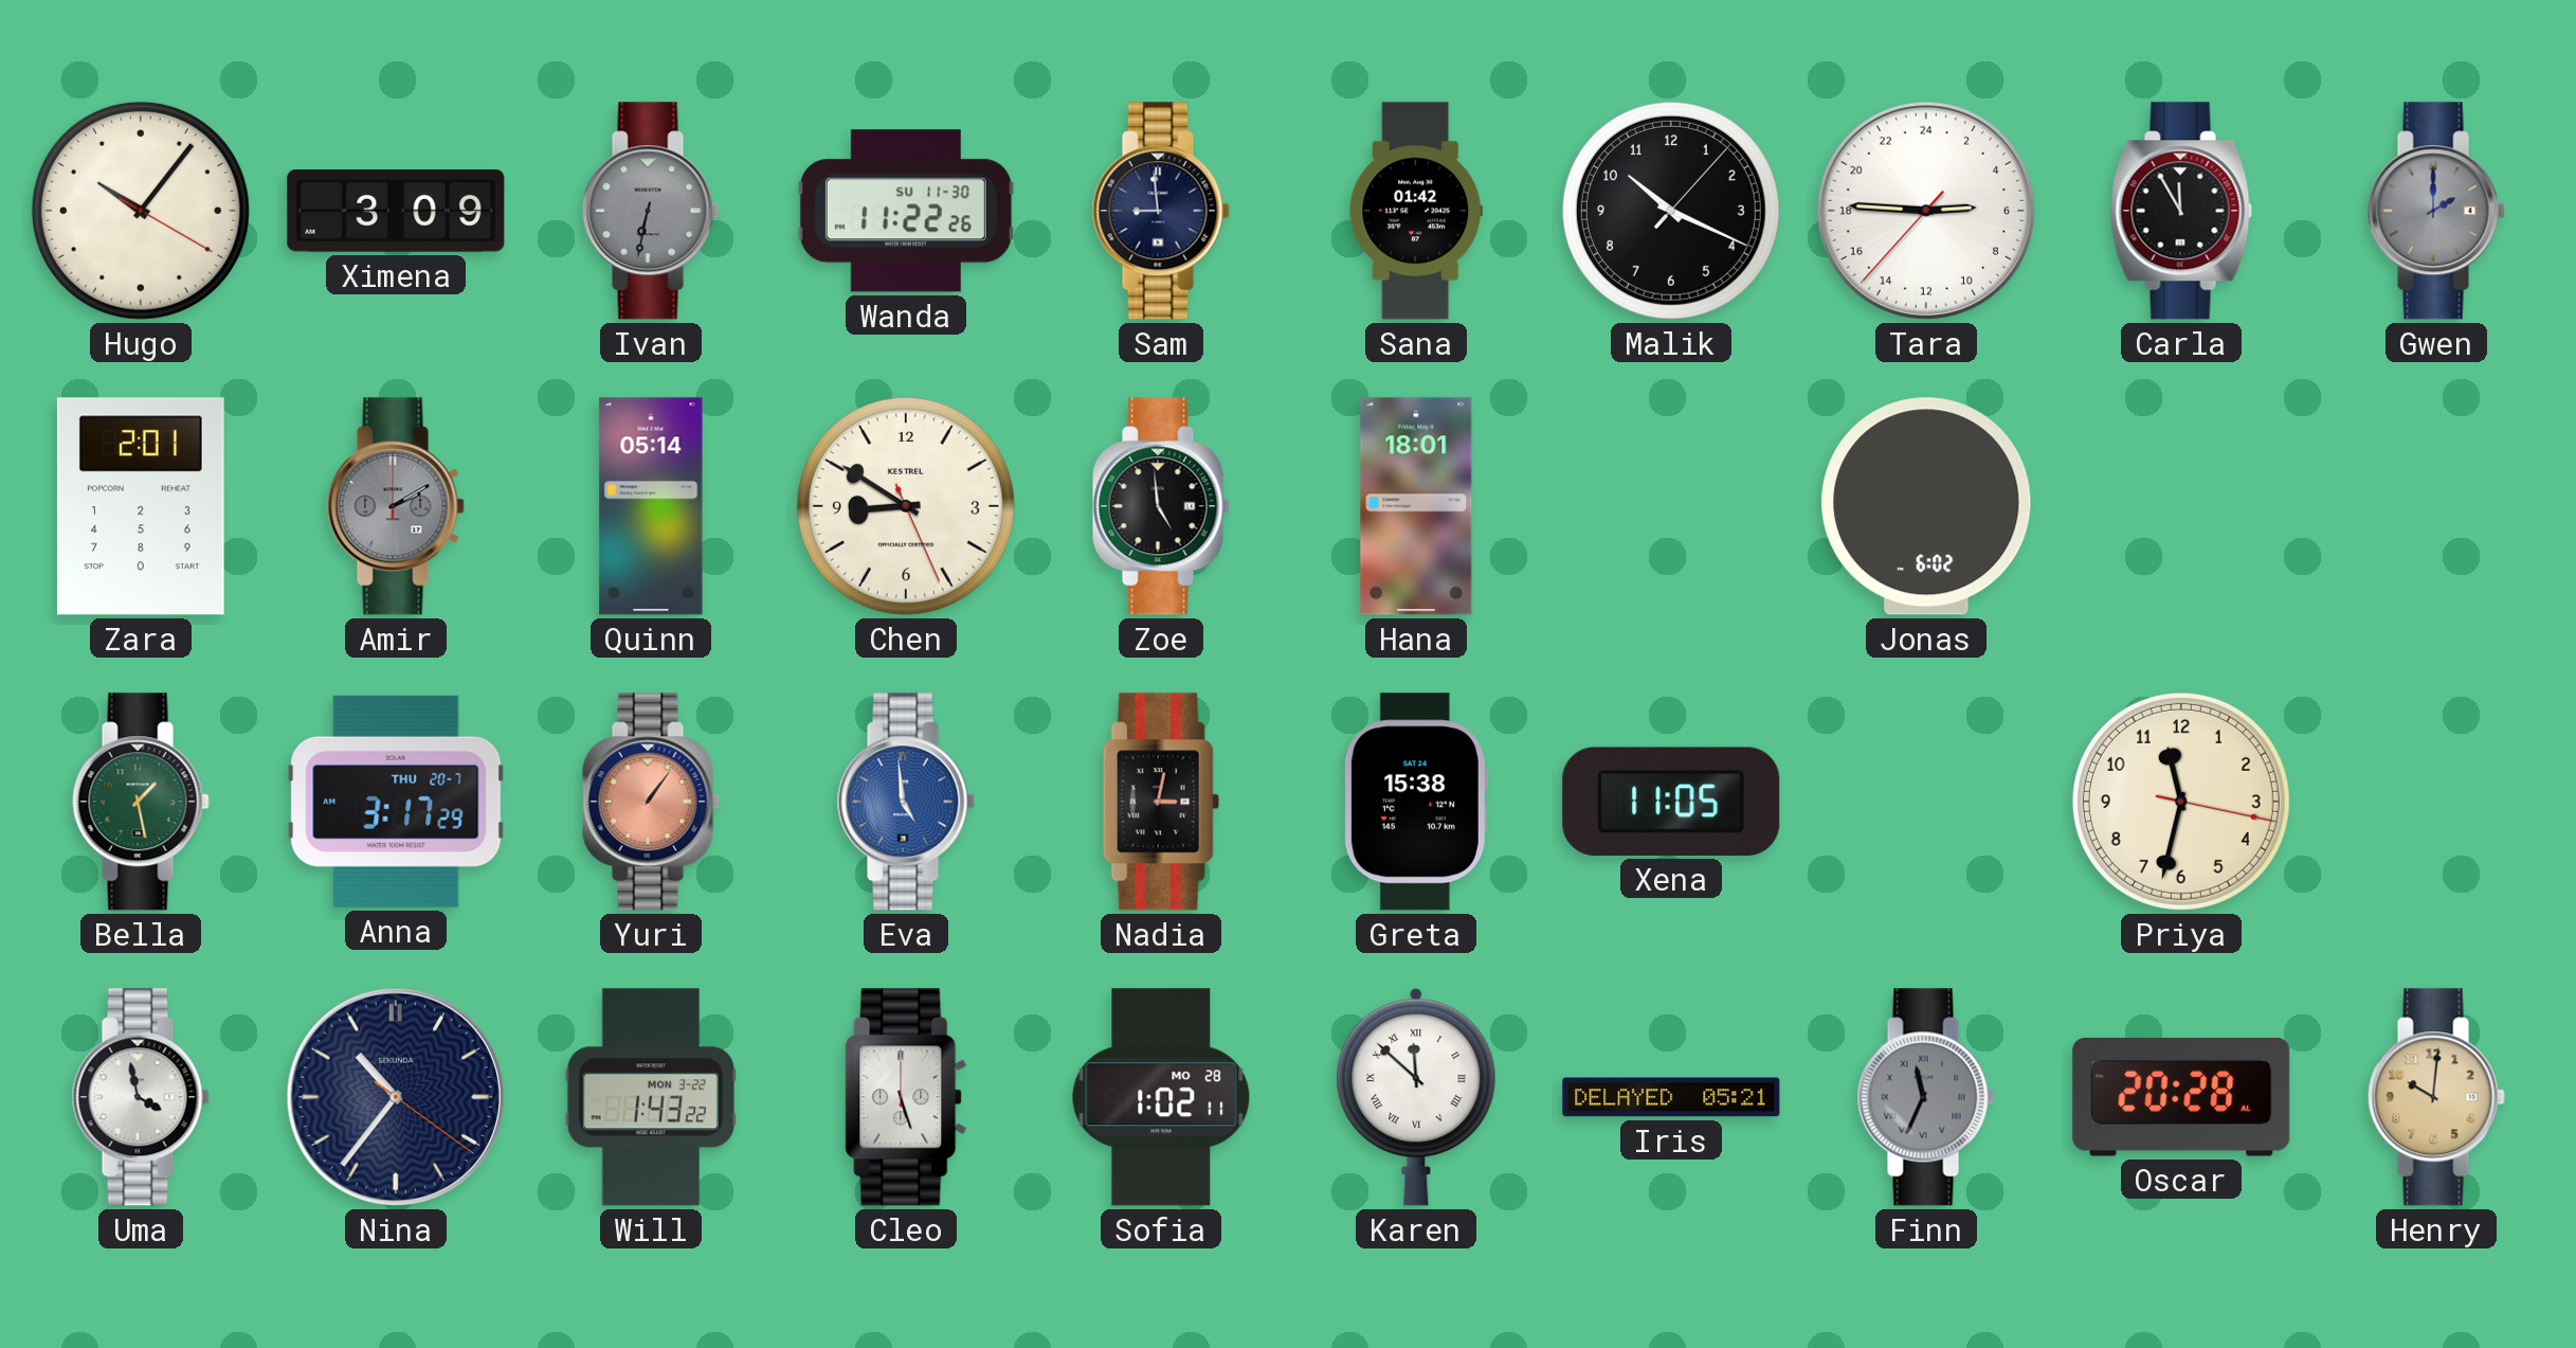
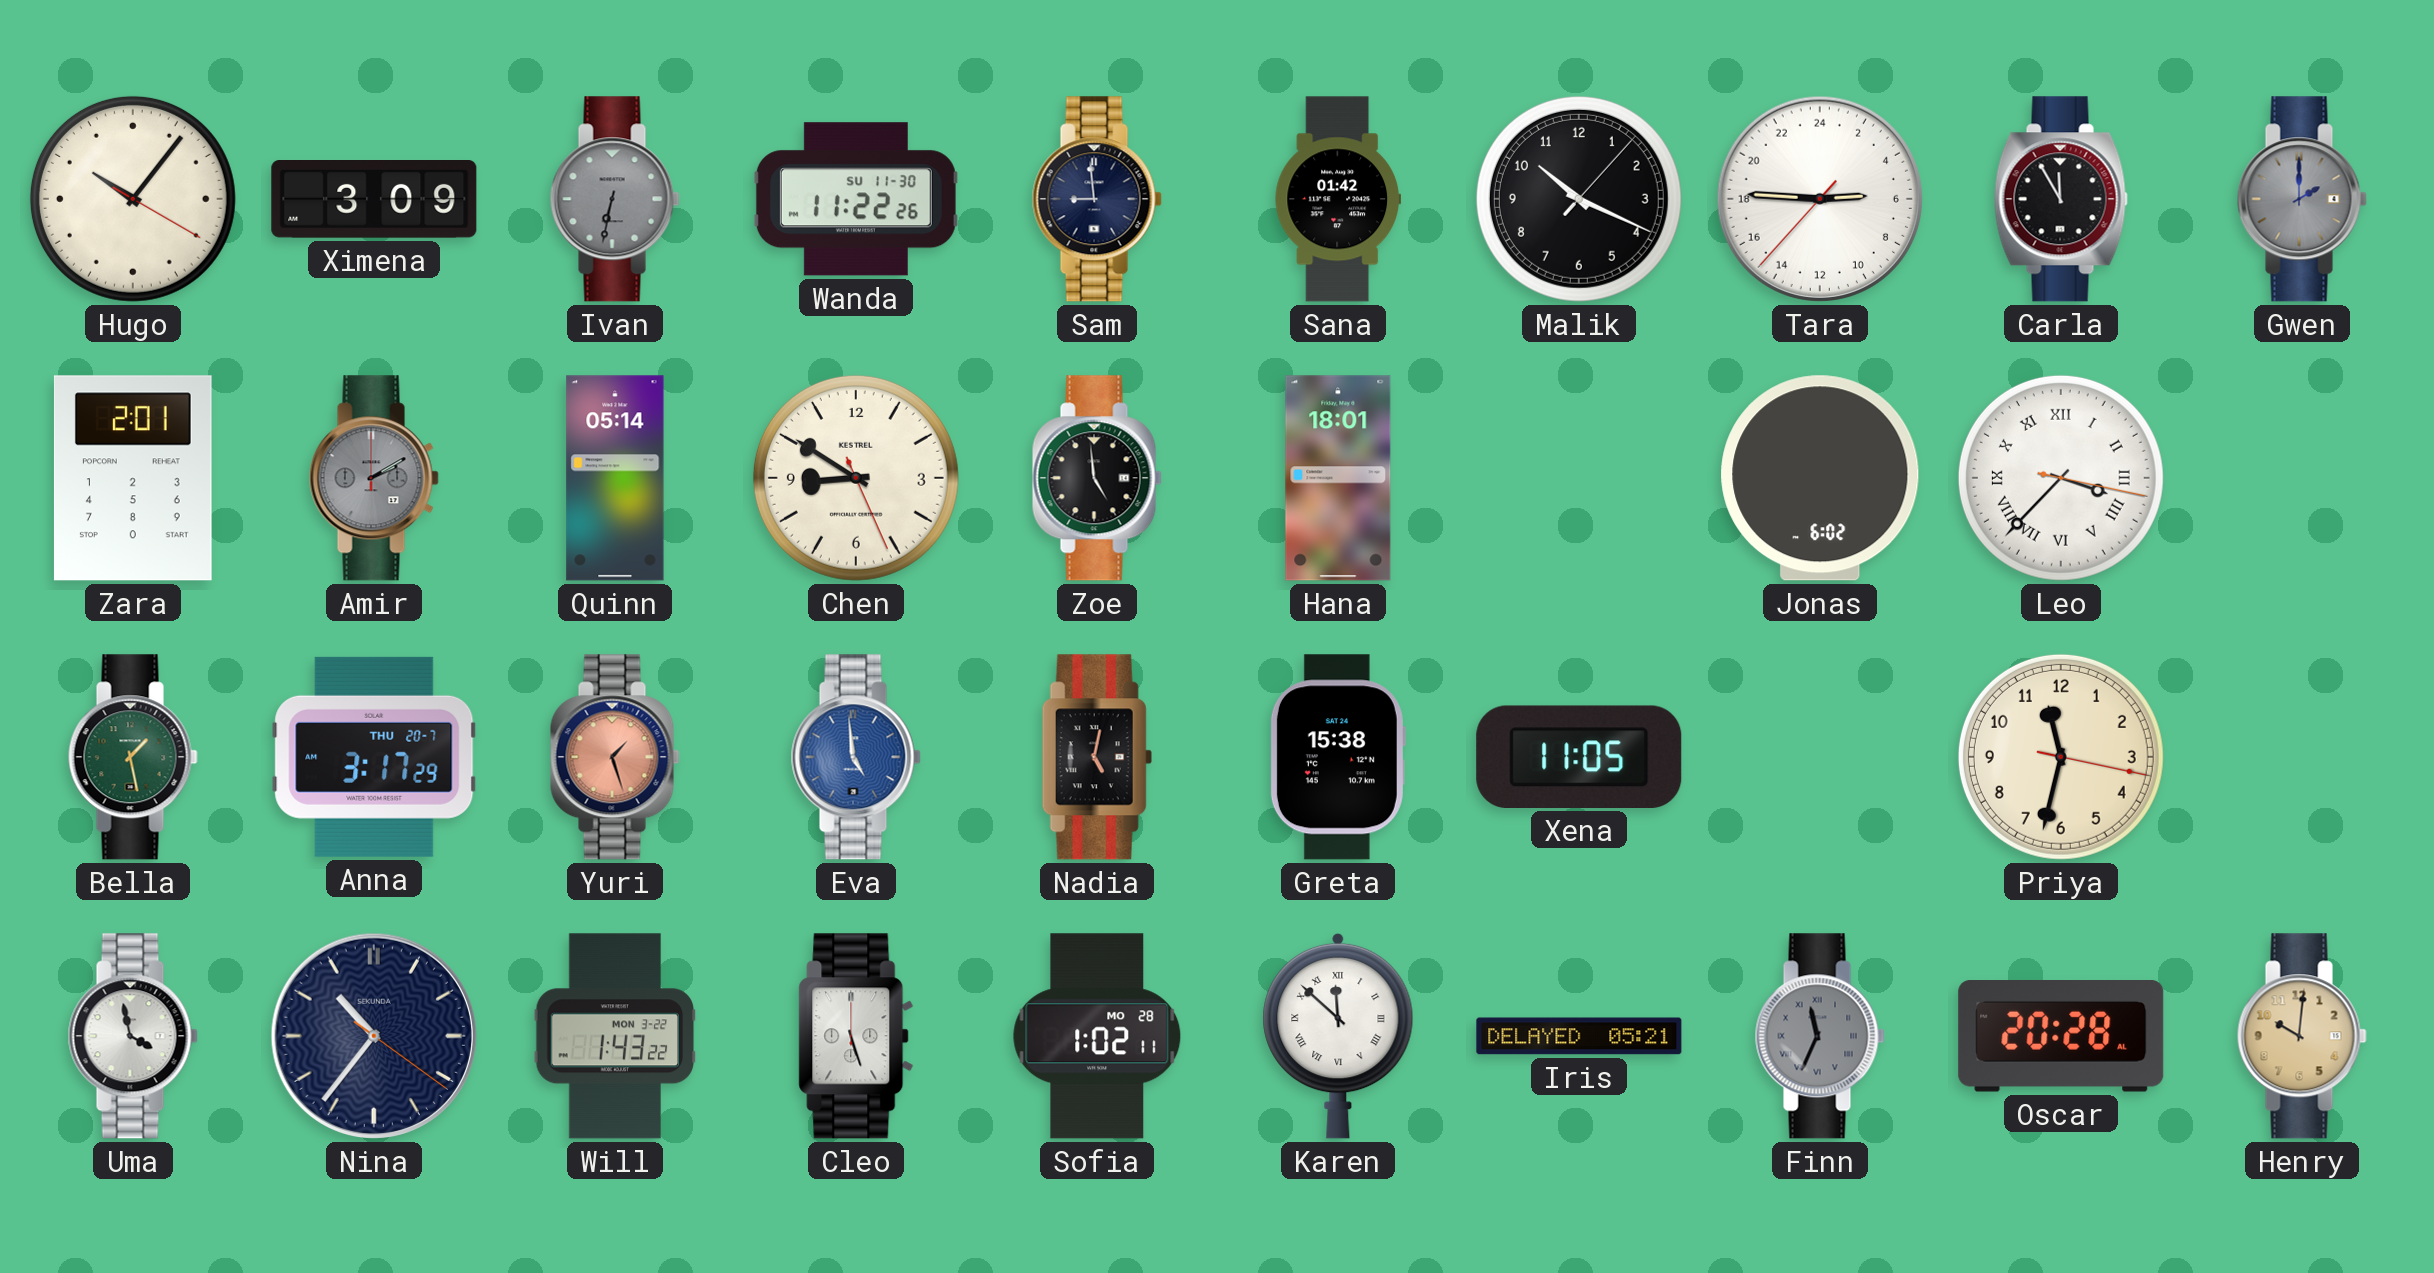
Leo: none -> 3:37 (2061, 478)
Yuri: 1:06 -> 1:27 (615, 757)
Nadia: 3:02 -> 5:02 (1097, 757)
